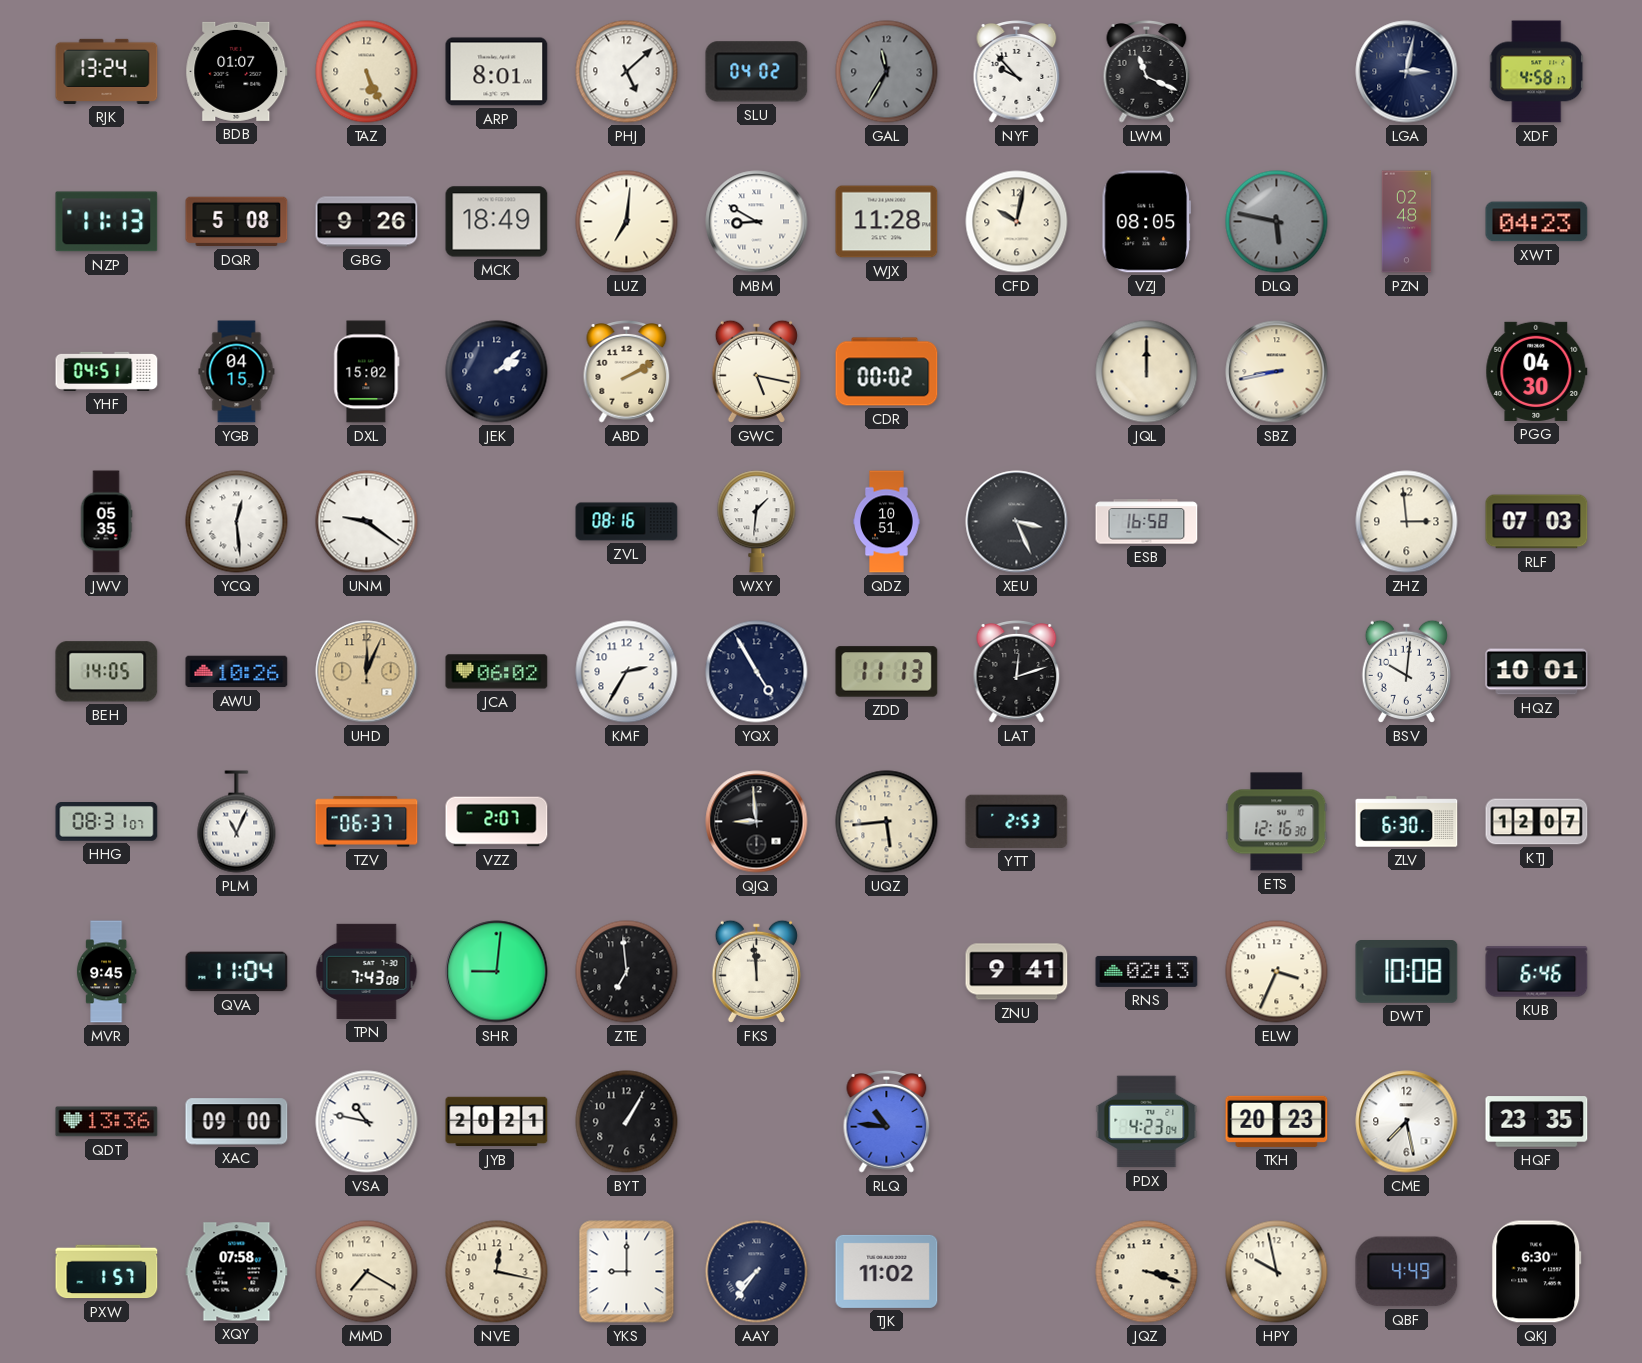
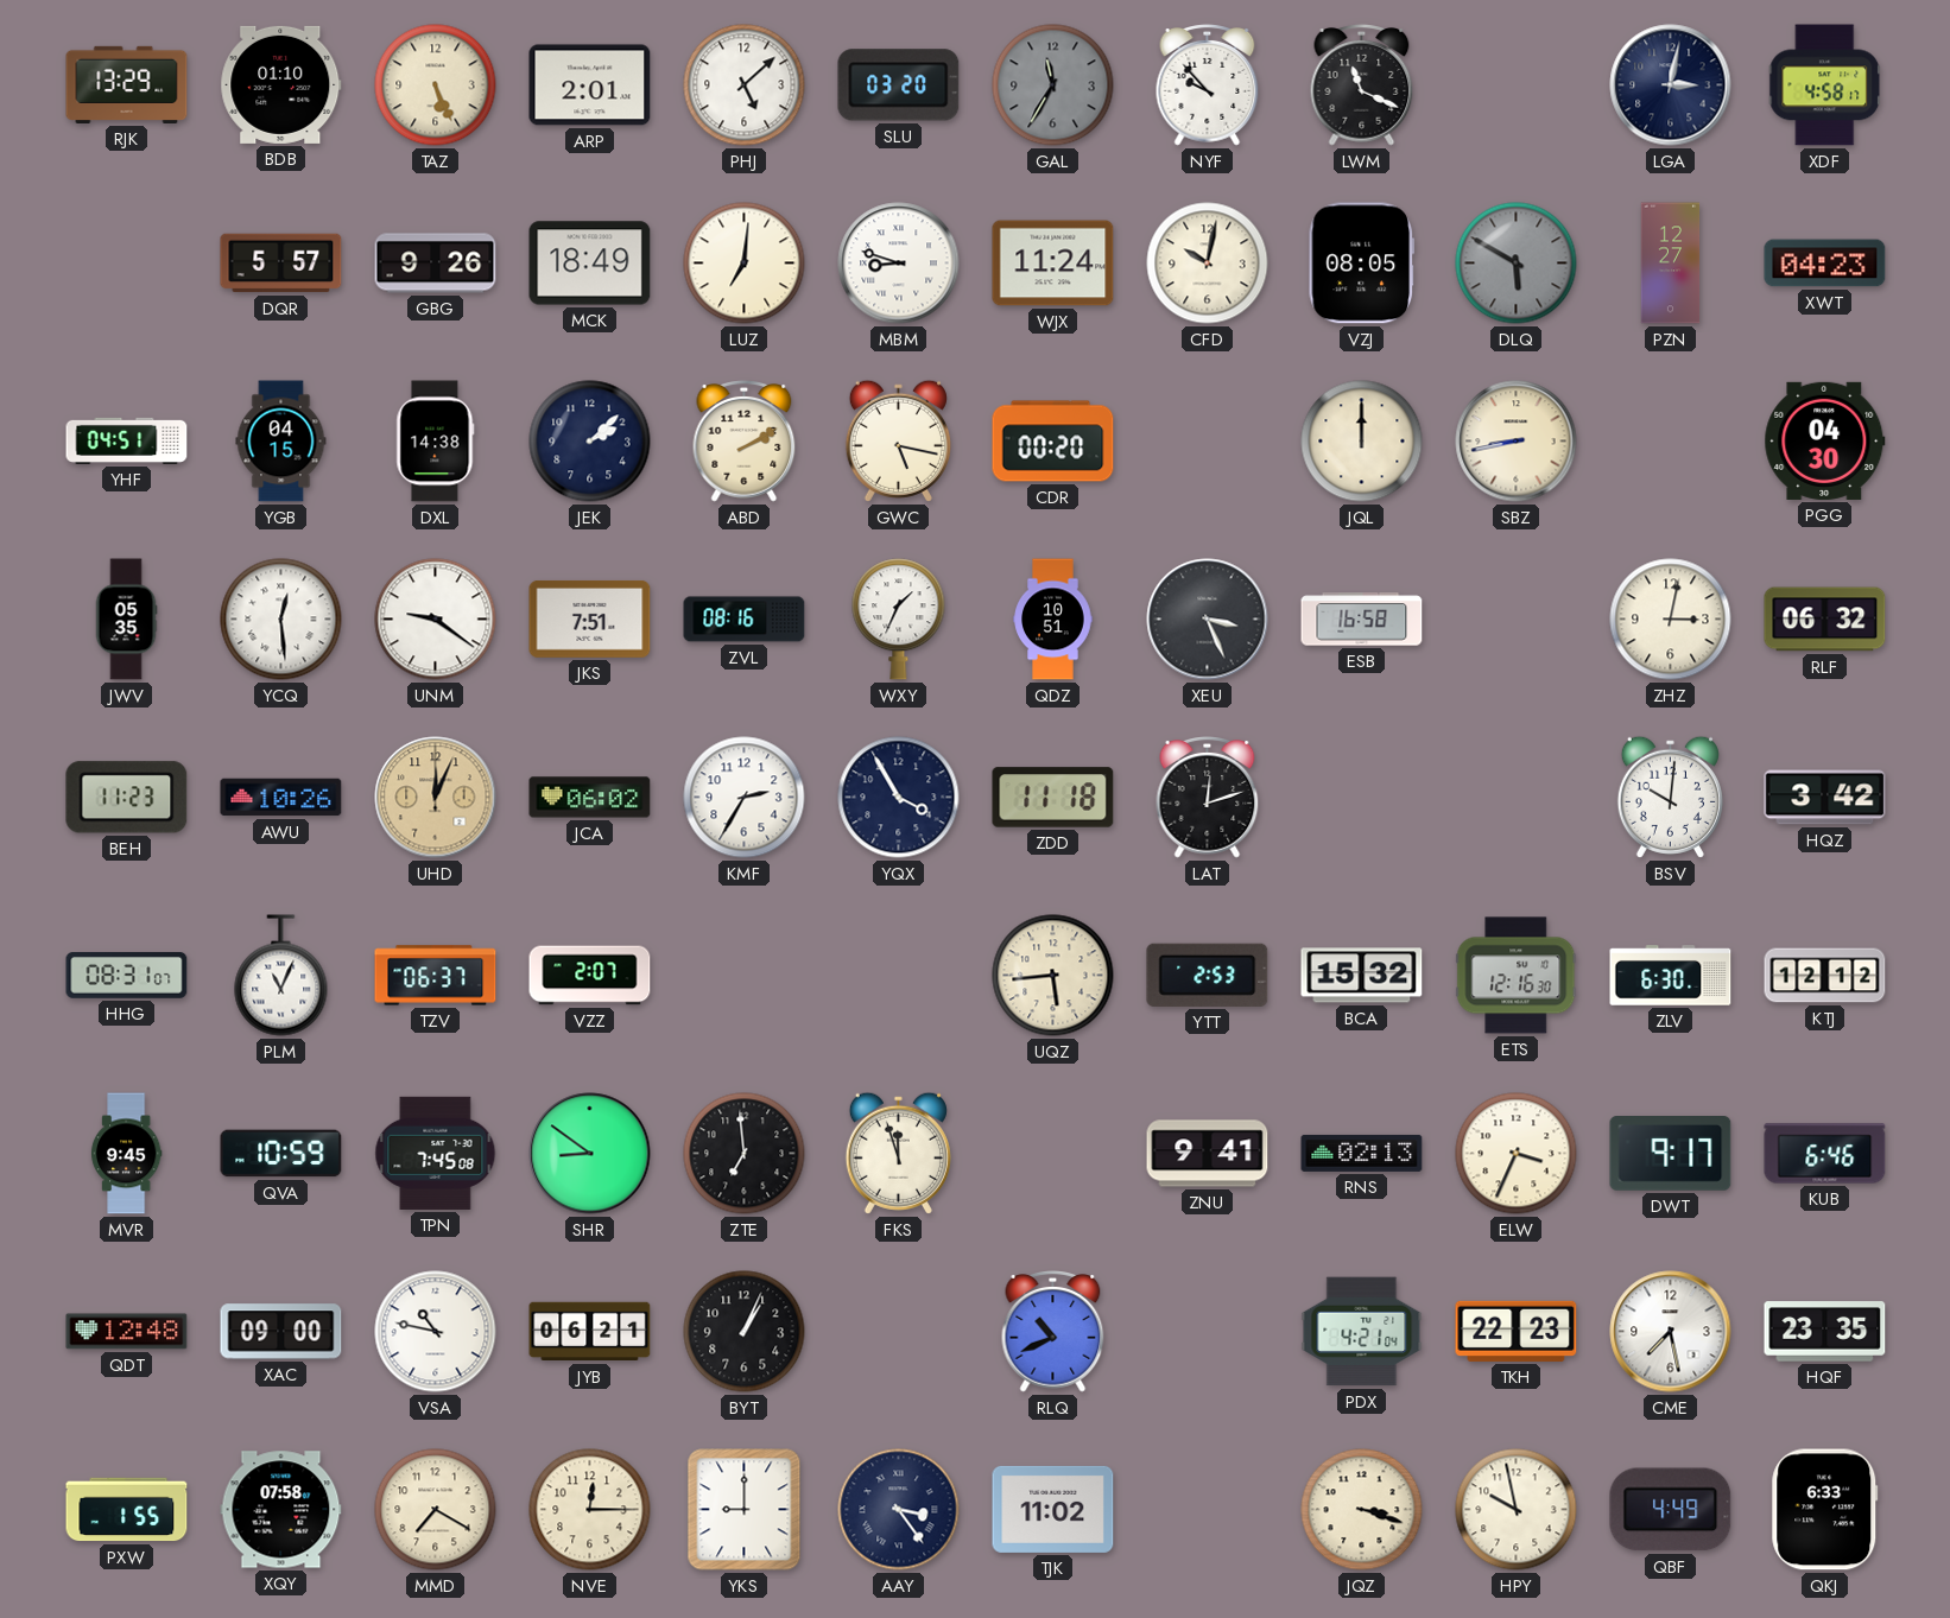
RJK: 13:24 -> 13:29 (127, 84)
BDB: 01:07 -> 01:10 (281, 84)
ARP: 8:01 -> 2:01 (590, 85)
SLU: 04:02 -> 03:20 (899, 85)
NZP: 11:13 -> none (107, 222)
DQR: 5:08 -> 5:57 (281, 264)
MBM: 8:50 -> 8:48 (899, 264)
WJX: 11:28 -> 11:24 (1053, 264)
DLQ: 5:47 -> 5:50 (1517, 264)
PZN: 02:48 -> 12:27 (1671, 264)
DXL: 15:02 -> 14:38 (436, 442)
CDR: 00:02 -> 00:20 (1053, 442)
JKS: none -> 7:51 (590, 618)
WXY: 1:31 -> 1:34 (899, 620)
ZHZ: 2:59 -> 3:02 (1671, 620)
RLF: 07:03 -> 06:32 (1825, 620)
BEH: 14:05 -> 11:23 (127, 798)
YQX: 4:55 -> 3:55 (899, 798)
ZDD: 11:13 -> 11:18 (1053, 798)
HQZ: 10:01 -> 3:42 (1825, 798)
QJQ: 8:59 -> none (757, 822)
BCA: none -> 15:32 (1362, 976)
KTJ: 12:07 -> 12:12 (1825, 976)
QVA: 11:04 -> 10:59 (281, 1154)
TPN: 7:43 -> 7:45 (436, 1153)
SHR: 9:01 -> 8:51 (590, 1154)
FKS: 11:59 -> 11:57 (898, 1153)
DWT: 10:08 -> 9:17 (1671, 1154)
QDT: 13:36 -> 12:48 (127, 1332)
JYB: 20:21 -> 06:21 (590, 1332)
BYT: 1:05 -> 1:04 (745, 1332)
RLQ: 10:46 -> 10:41 (1053, 1332)
PDX: 4:23 -> 4:21 (1362, 1332)
TKH: 20:23 -> 22:23 (1517, 1331)
PXW: 1:57 -> 1:55 (127, 1510)
NVE: 12:17 -> 12:15 (590, 1510)
AAY: 7:36 -> 3:24 (899, 1510)
QKJ: 6:30 -> 6:33 (1825, 1510)
